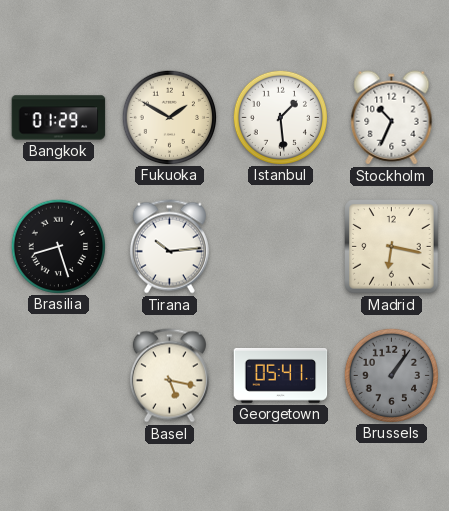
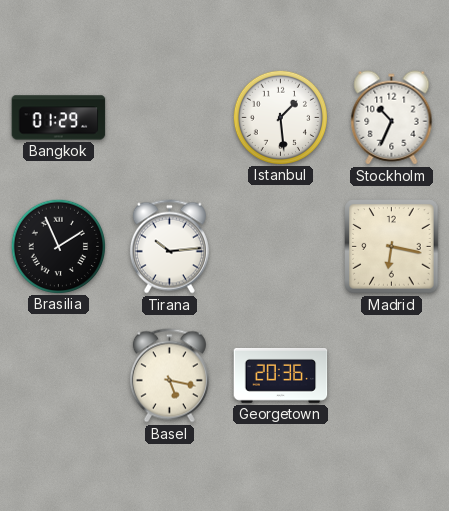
Fukuoka: 1:50 -> none (169, 117)
Brasilia: 8:27 -> 1:56 (58, 246)
Georgetown: 05:41 -> 20:36 (281, 375)
Brussels: 1:06 -> none (391, 375)
